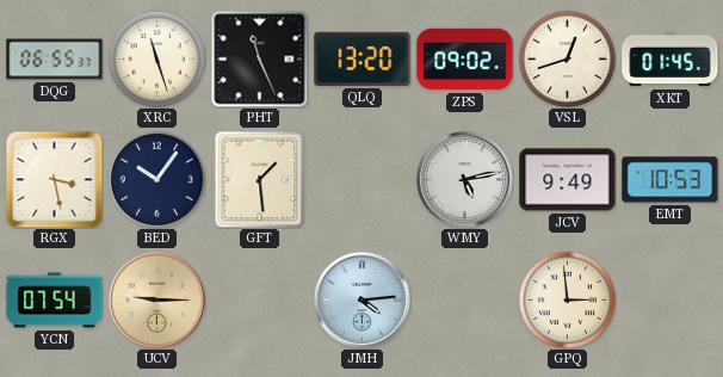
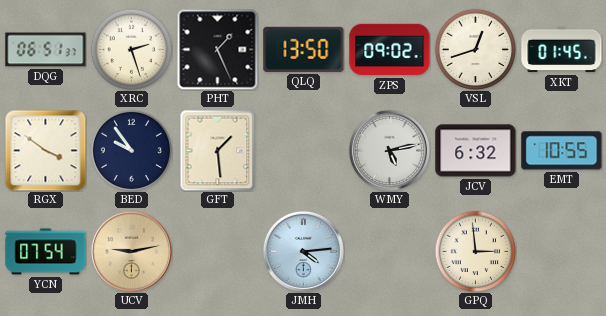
DQG: 06:55 -> 06:51 (46, 50)
XRC: 11:27 -> 2:27 (131, 49)
PHT: 11:26 -> 1:26 (217, 49)
QLQ: 13:20 -> 13:50 (304, 49)
RGX: 3:28 -> 3:51 (45, 150)
BED: 10:06 -> 9:54 (131, 150)
JCV: 9:49 -> 6:32 (476, 151)
EMT: 10:53 -> 10:55 (562, 151)
UCV: 9:15 -> 9:13 (131, 251)
